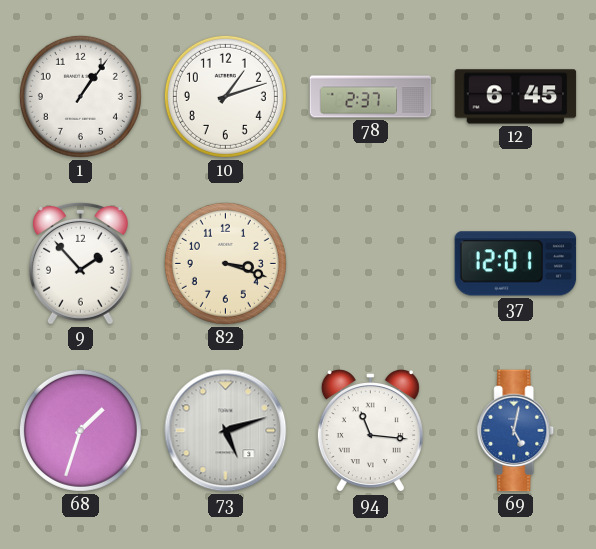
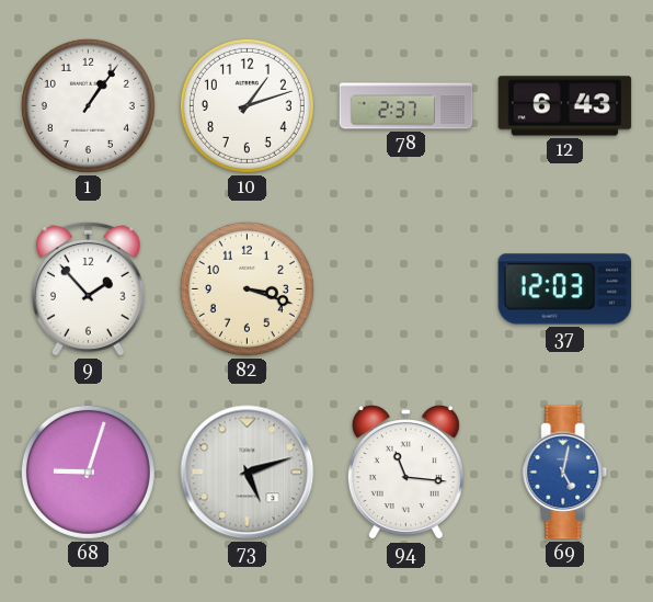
12: 6:45 -> 6:43 (565, 106)
37: 12:01 -> 12:03 (565, 289)
68: 1:33 -> 9:03 (88, 472)
